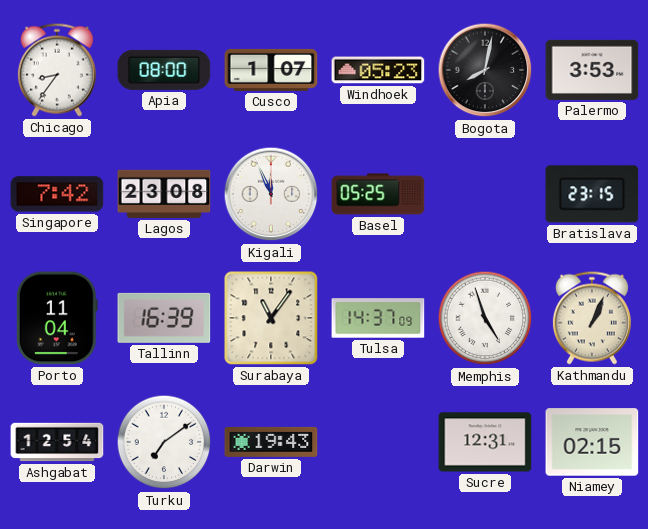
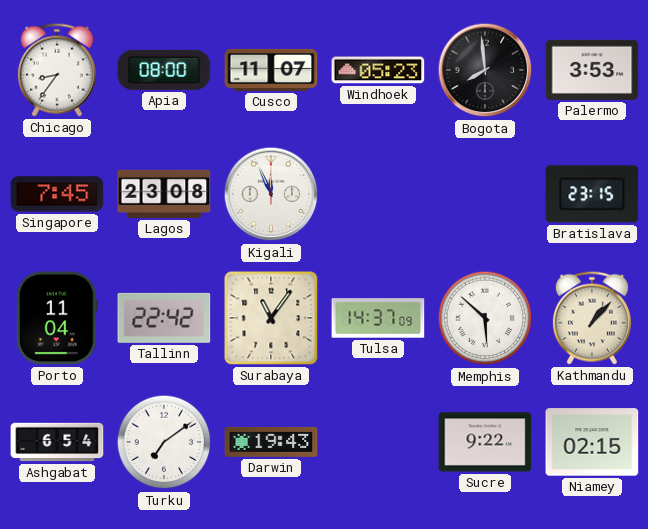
Cusco: 1:07 -> 11:07 (271, 70)
Bogota: 8:02 -> 7:59 (485, 70)
Singapore: 7:42 -> 7:45 (57, 194)
Basel: 05:25 -> none (378, 194)
Tallinn: 16:39 -> 22:42 (164, 318)
Memphis: 4:57 -> 5:52 (485, 318)
Kathmandu: 1:04 -> 1:07 (592, 318)
Ashgabat: 12:54 -> 6:54 (57, 442)
Sucre: 12:31 -> 9:22 (485, 442)
